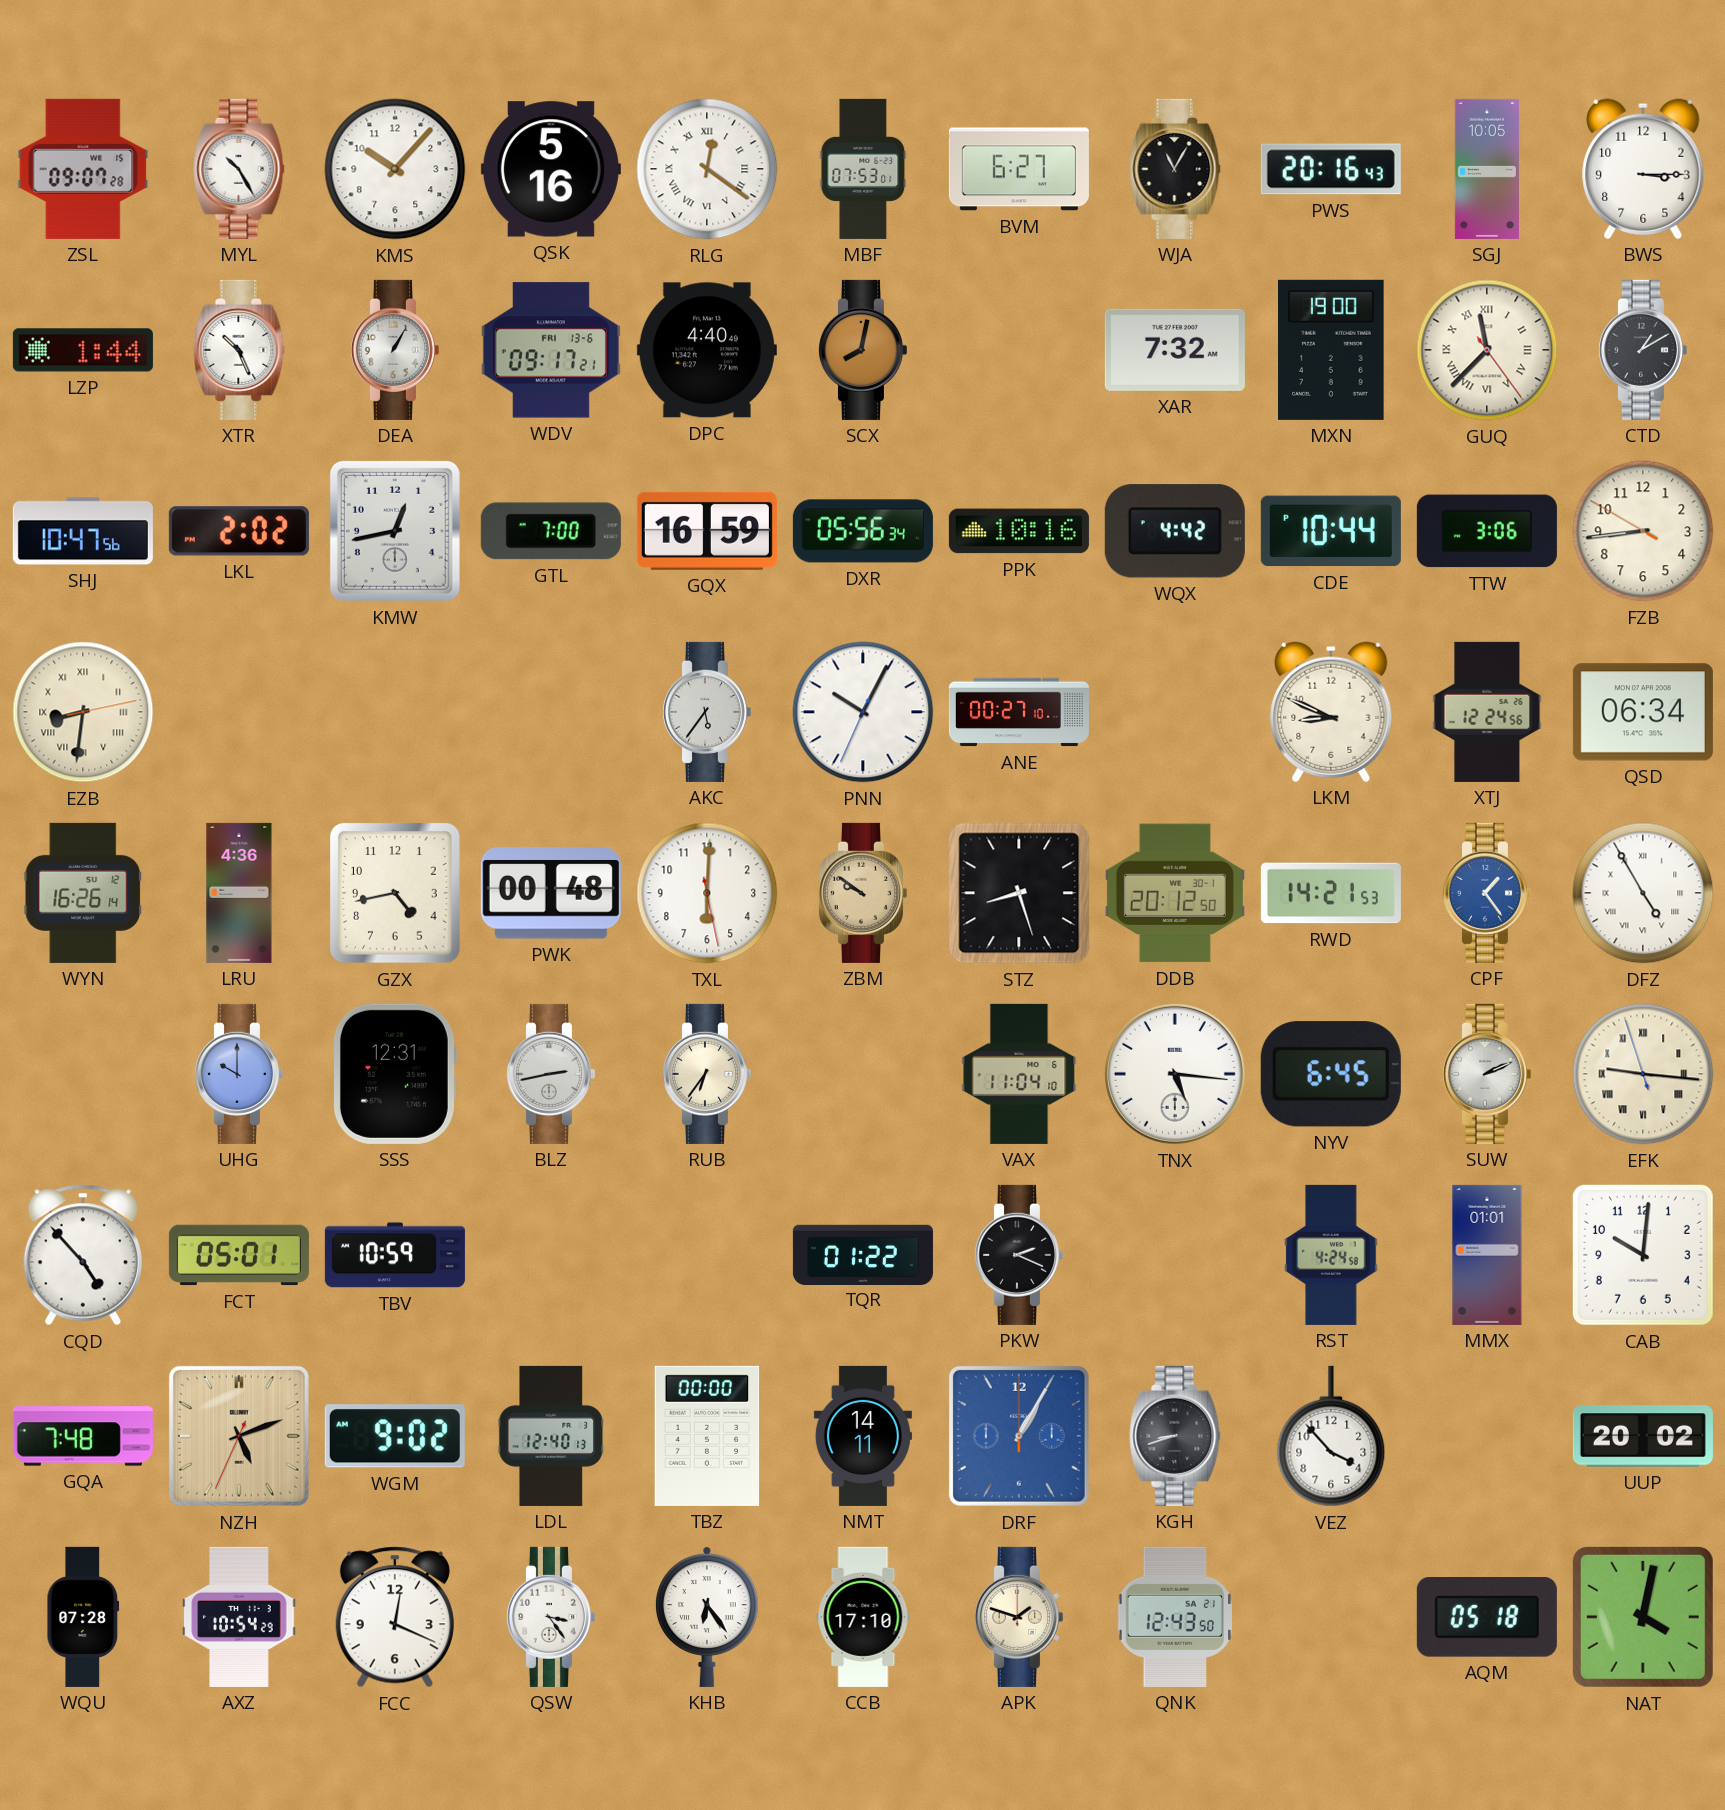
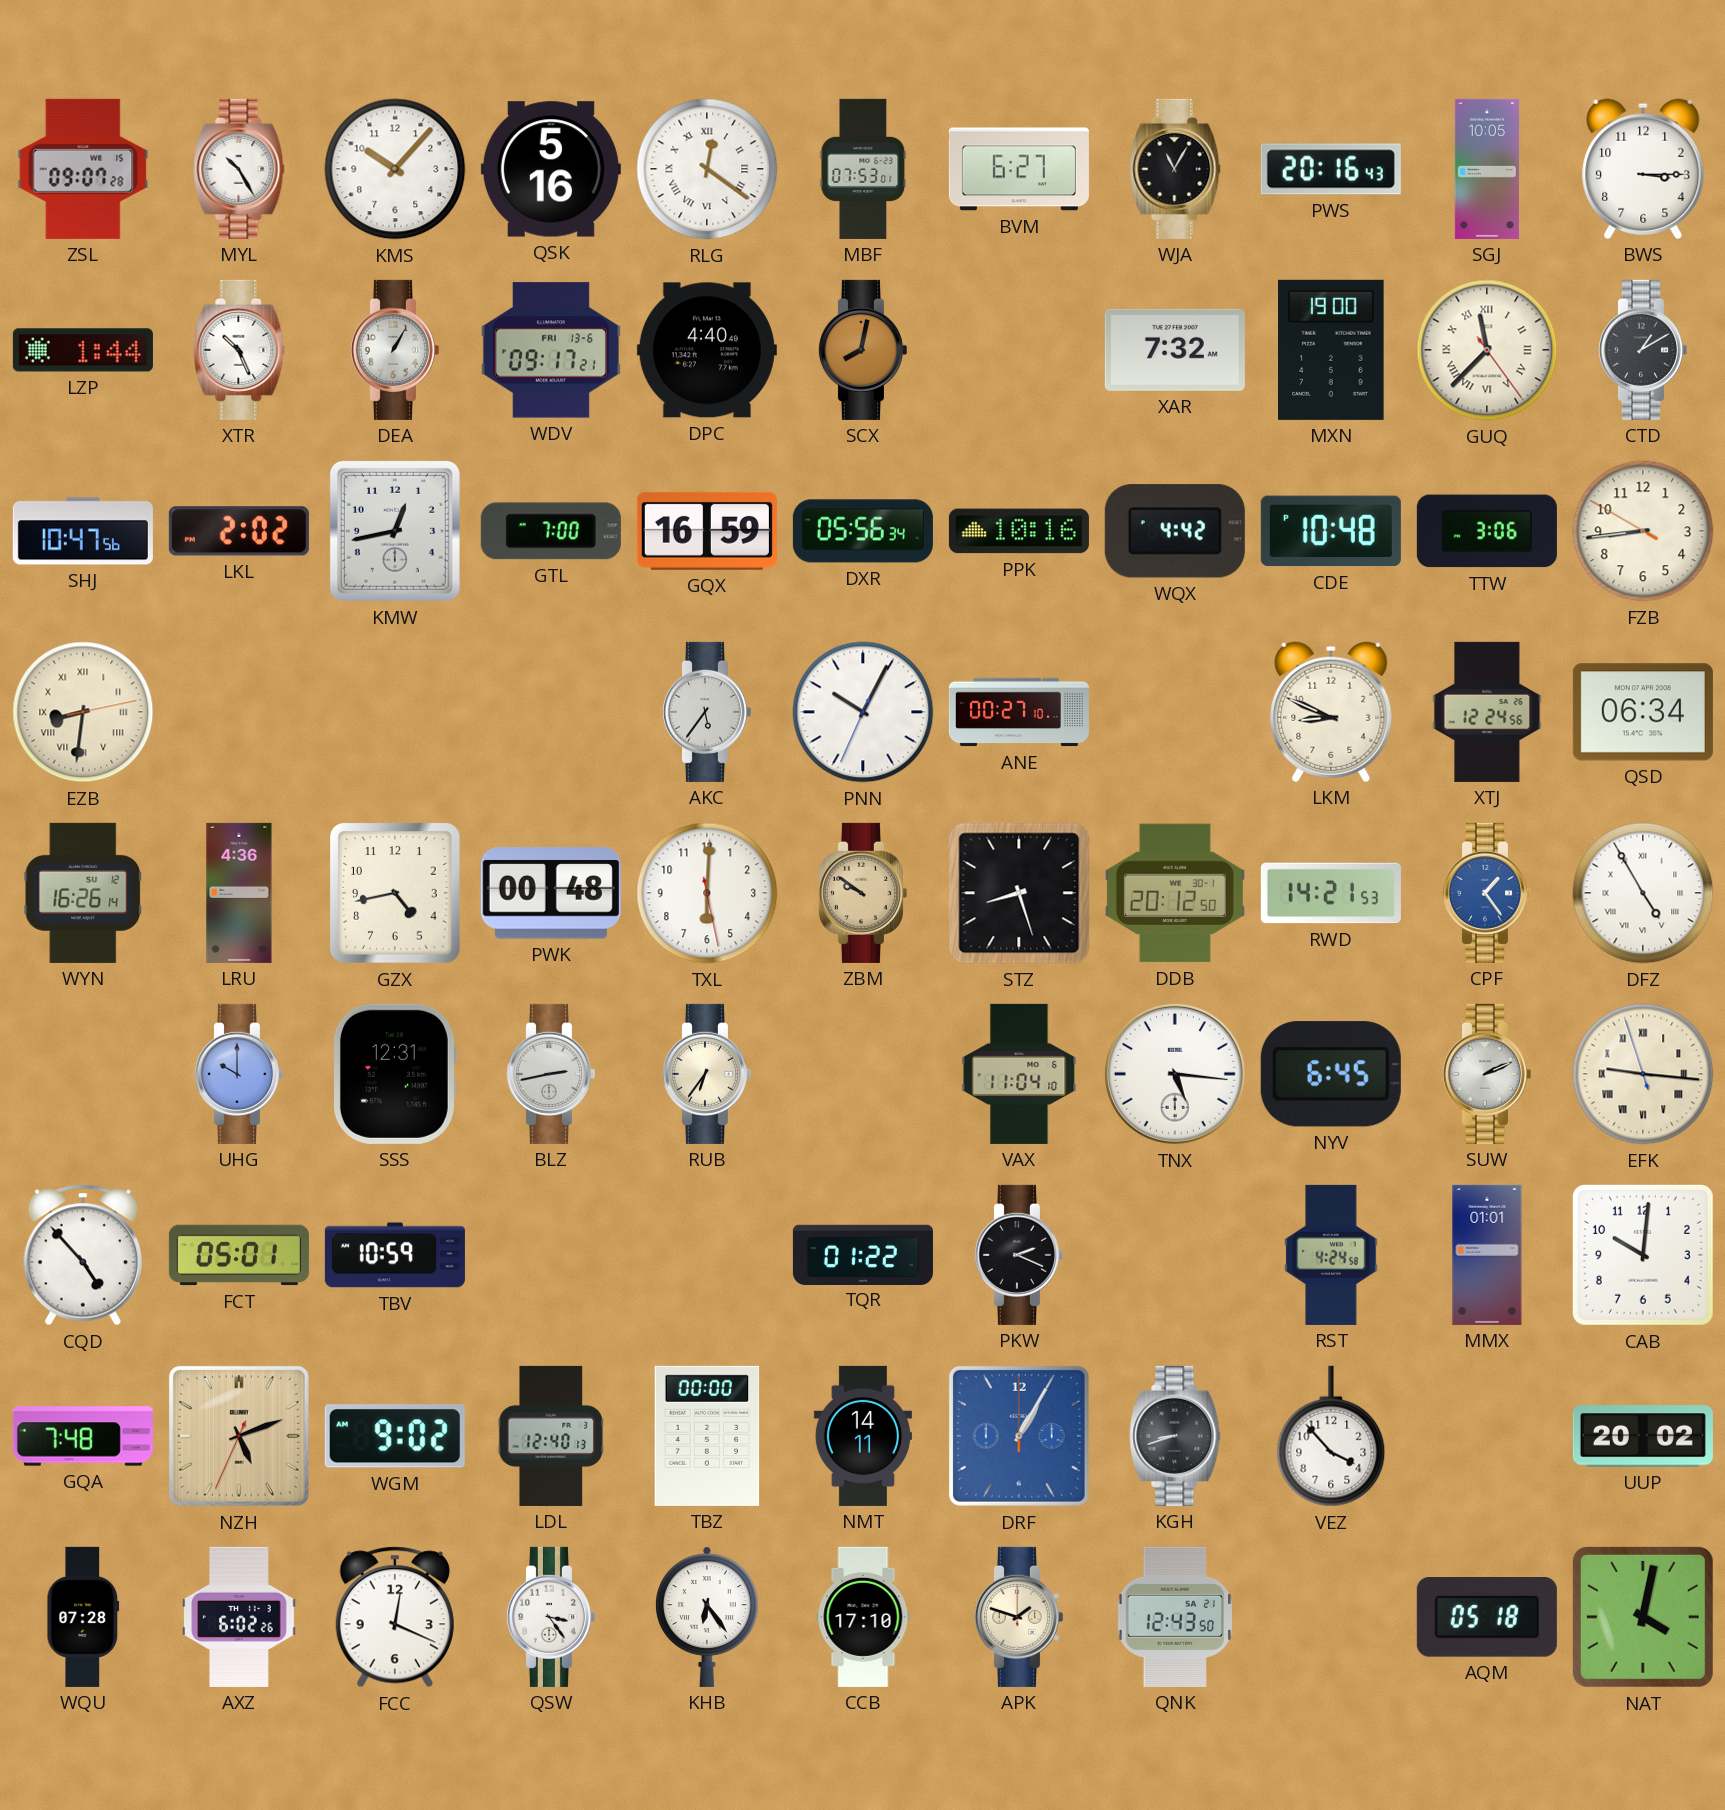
CDE: 10:44 -> 10:48 (1331, 531)
AXZ: 10:54 -> 6:02 (239, 1617)
